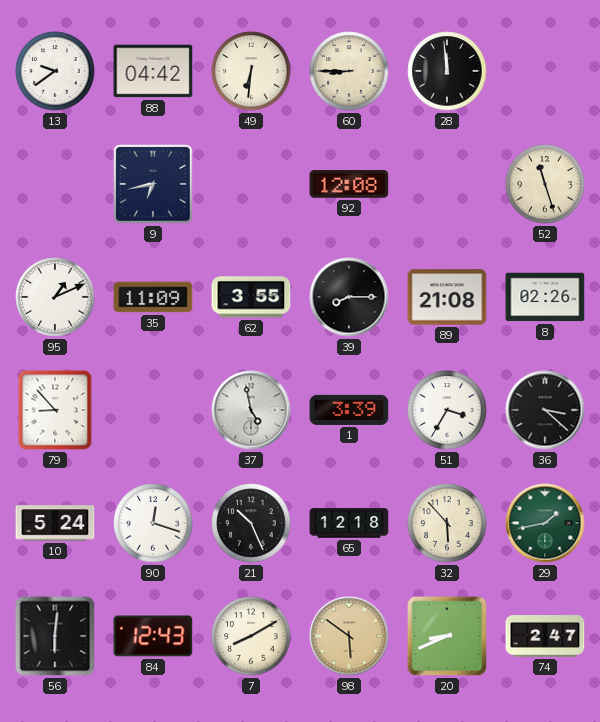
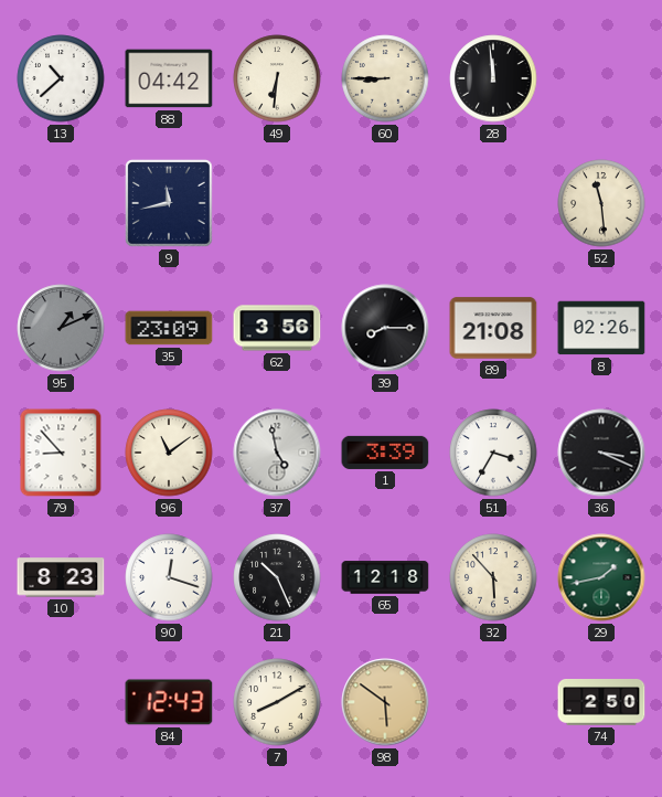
13: 9:39 -> 10:38 (61, 78)
9: 6:43 -> 11:43 (170, 204)
92: 12:08 -> none (349, 184)
52: 11:27 -> 11:29 (601, 203)
95 dial: white -> grey (61, 328)
35: 11:09 -> 23:09 (169, 328)
62: 3:55 -> 3:56 (277, 328)
96: none -> 11:09 (169, 453)
36: 3:22 -> 3:19 (601, 453)
10: 5:24 -> 8:23 (61, 577)
56: 6:01 -> none (55, 636)
20: 8:41 -> none (447, 636)
74: 2:47 -> 2:50 (601, 702)
